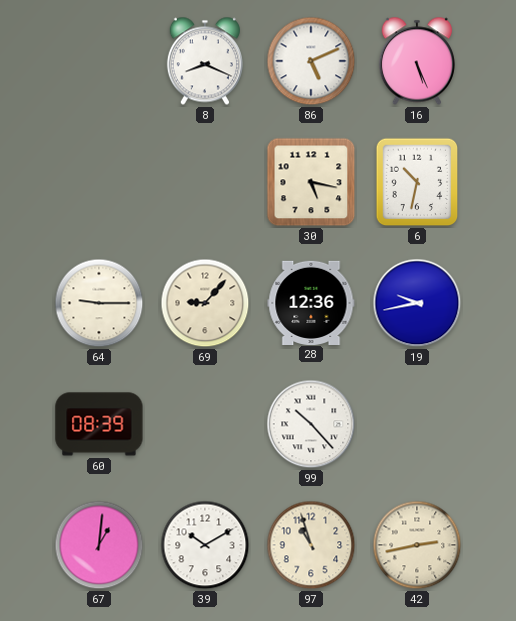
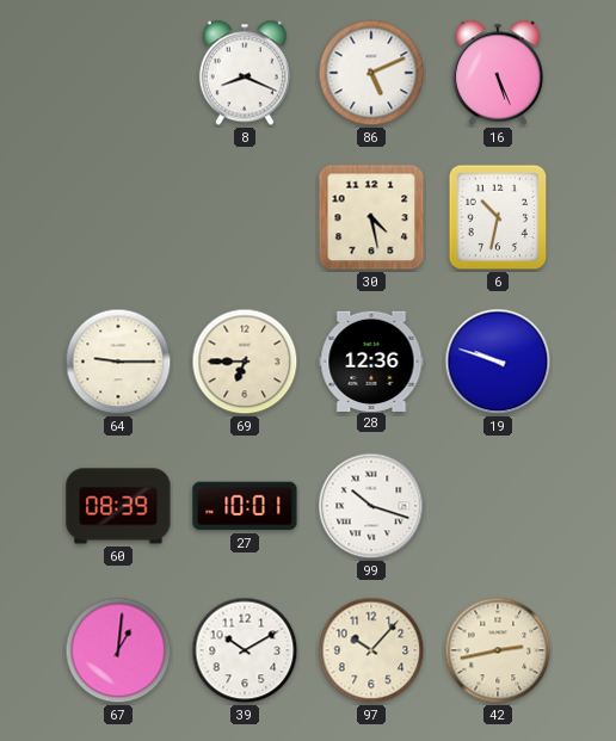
30: 5:17 -> 4:28 (371, 217)
69: 9:07 -> 6:45 (245, 362)
19: 9:43 -> 9:48 (498, 362)
27: none -> 10:01 (245, 506)
99: 10:23 -> 10:18 (371, 506)
97: 10:57 -> 10:07 (371, 650)
